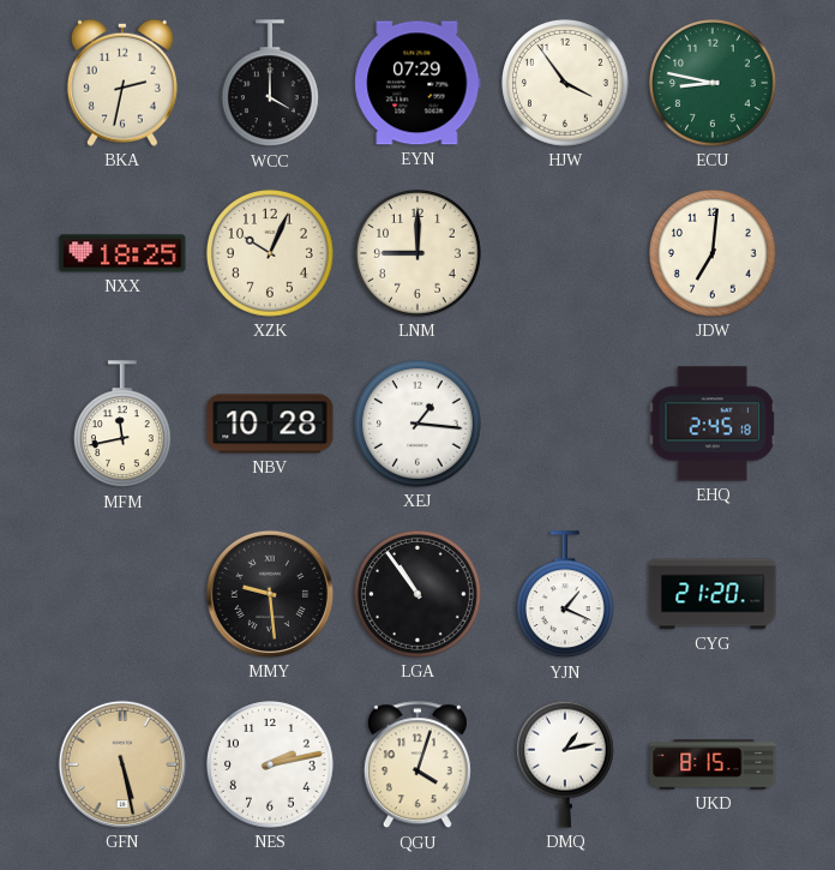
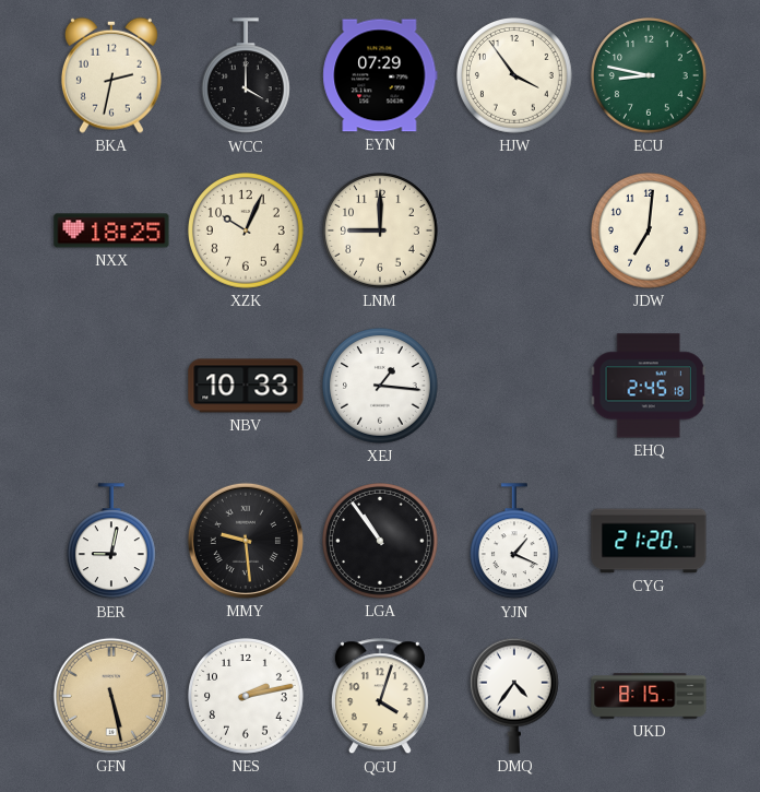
MFM: 11:43 -> none (122, 425)
NBV: 10:28 -> 10:33 (246, 386)
BER: none -> 9:02 (111, 542)
DMQ: 1:13 -> 4:36 (514, 696)
